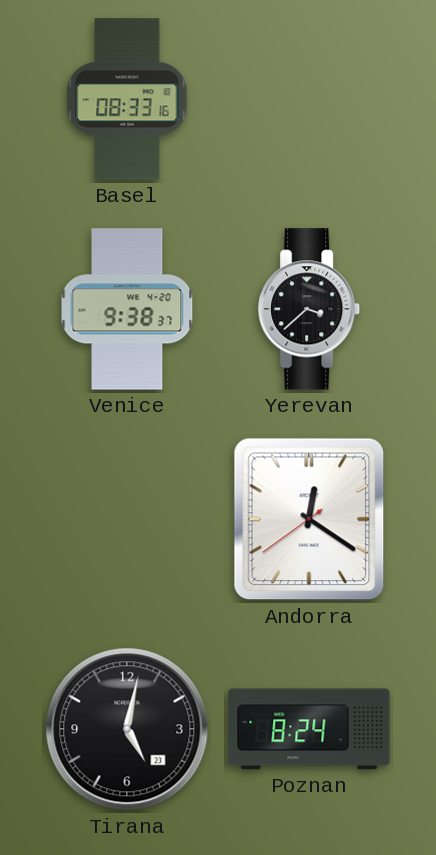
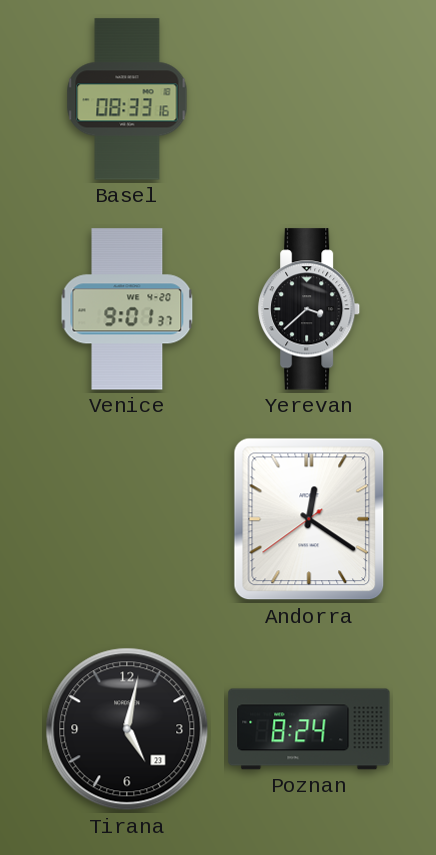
Venice: 9:38 -> 9:01 (127, 309)
